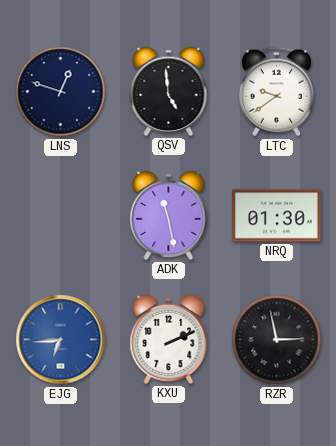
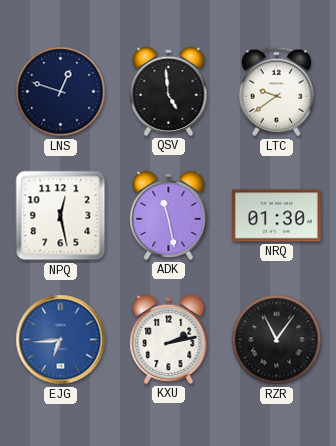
NPQ: none -> 12:28 (61, 216)
KXU: 2:11 -> 2:13 (169, 339)
RZR: 2:58 -> 11:06 (277, 340)
